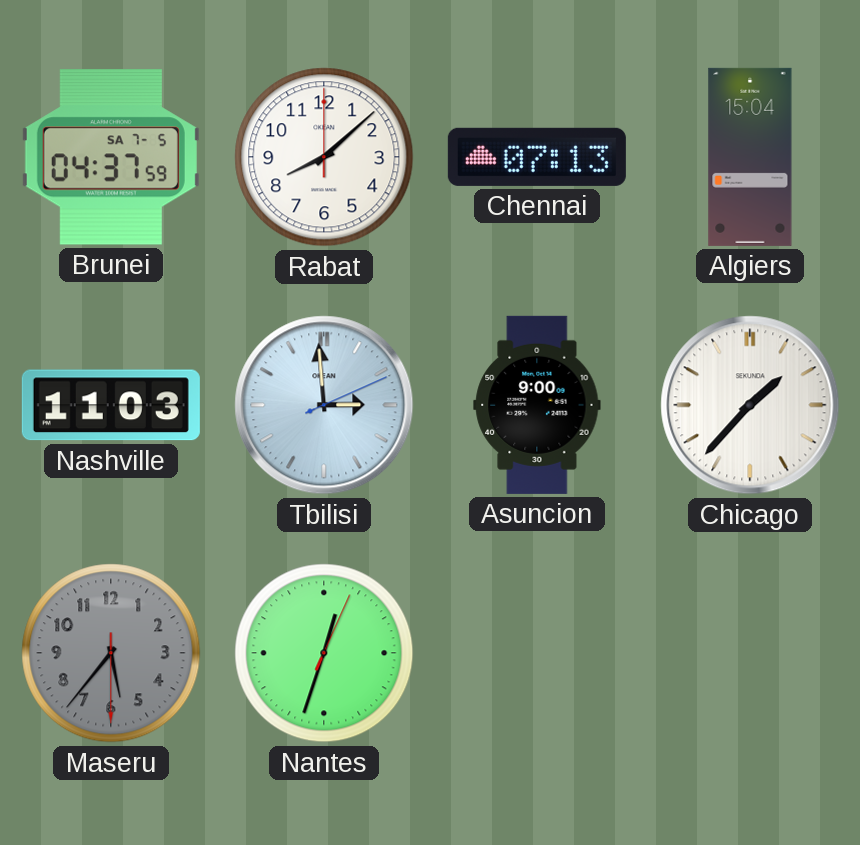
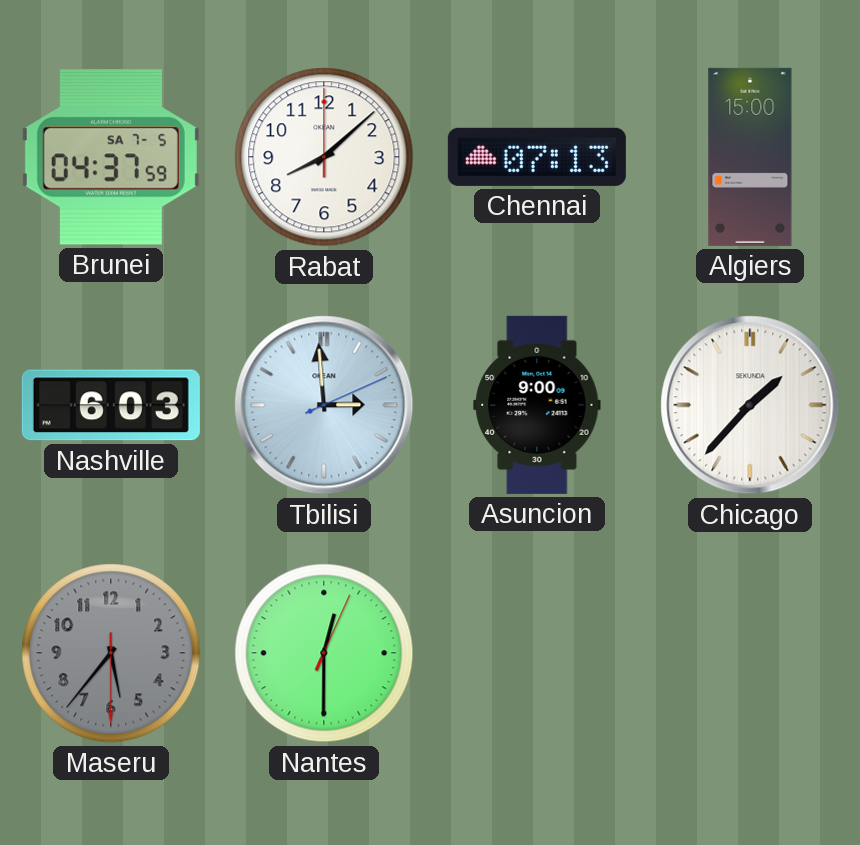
Algiers: 15:04 -> 15:00 (750, 157)
Nashville: 11:03 -> 6:03 (111, 405)
Nantes: 12:33 -> 12:30 (324, 653)
